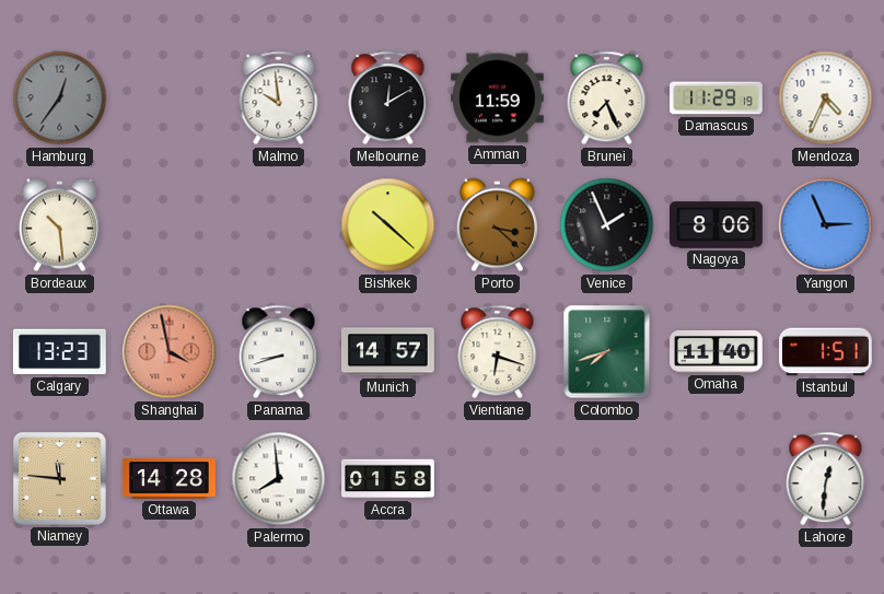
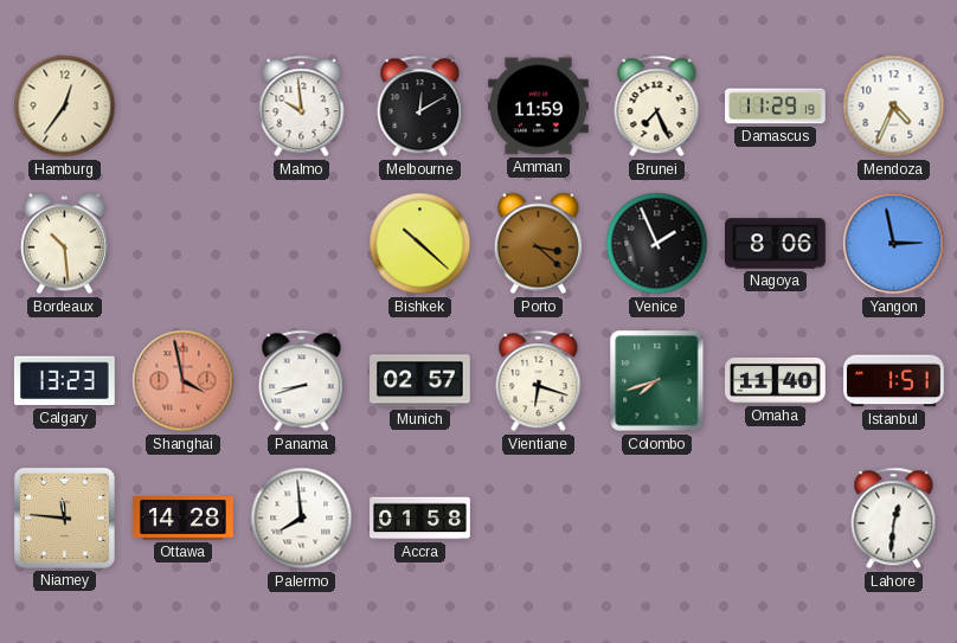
Hamburg dial: grey -> cream (65, 107)
Yangon: 2:56 -> 2:58 (894, 244)
Munich: 14:57 -> 02:57 (420, 381)
